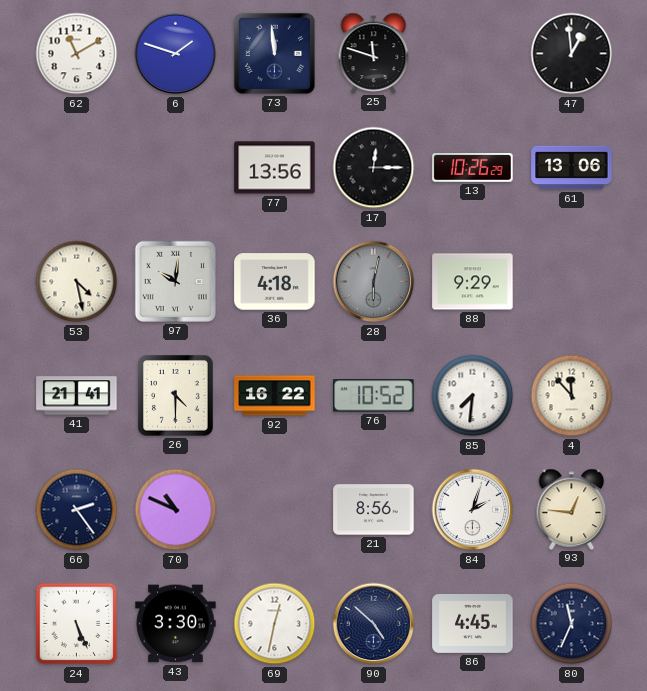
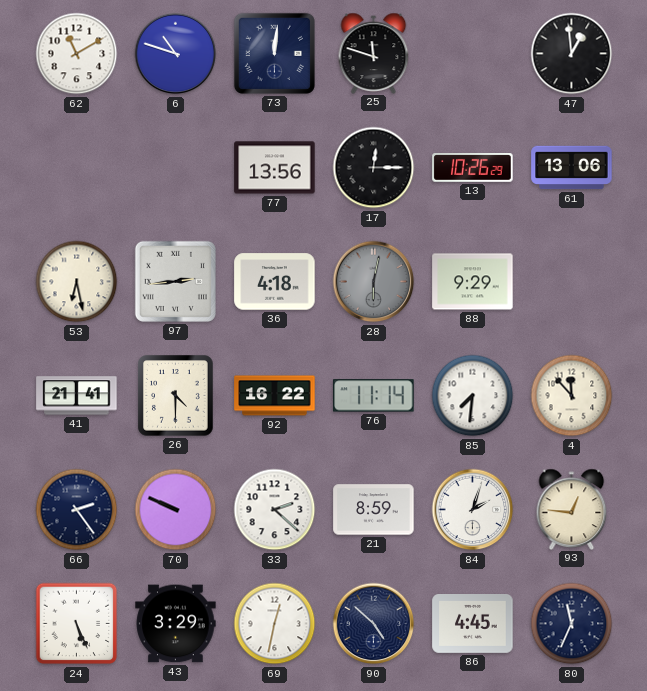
6: 1:48 -> 10:48 (176, 54)
73: 11:59 -> 12:01 (274, 53)
53: 4:28 -> 6:28 (77, 282)
97: 10:01 -> 2:44 (175, 281)
76: 10:52 -> 11:14 (374, 396)
70: 10:49 -> 9:49 (176, 510)
33: none -> 2:22 (275, 510)
21: 8:56 -> 8:59 (374, 510)
43: 3:30 -> 3:29 (176, 624)
